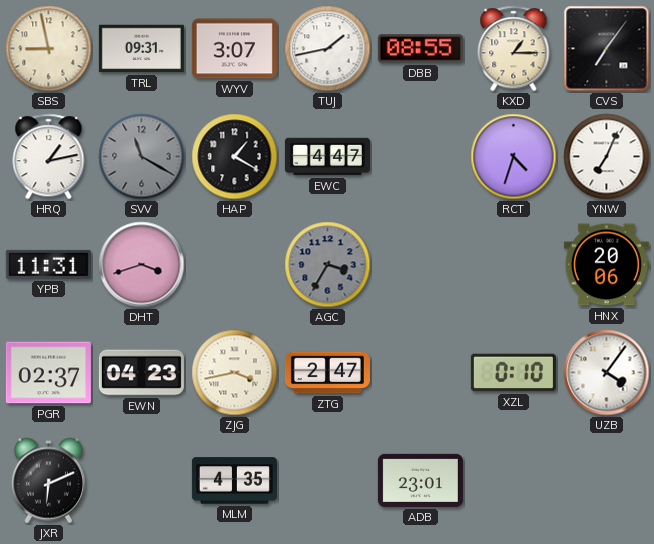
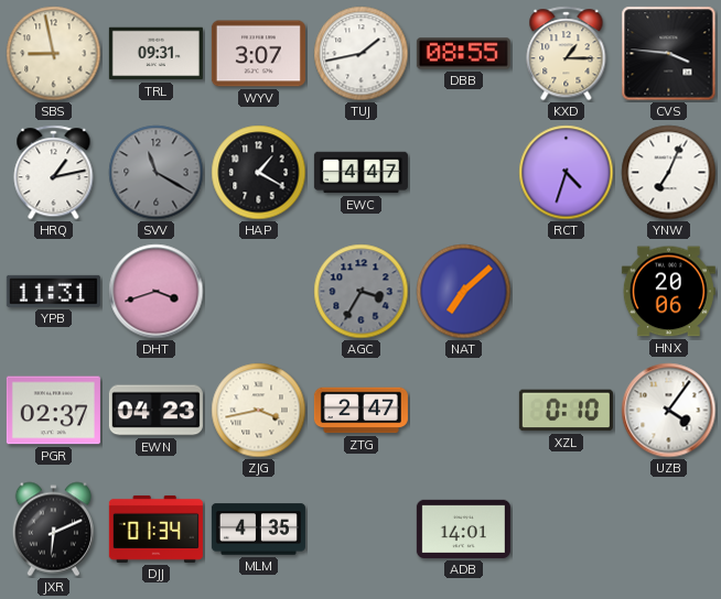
CVS: 7:06 -> 3:46 (669, 54)
NAT: none -> 7:08 (464, 292)
DJJ: none -> 01:34 (155, 529)
ADB: 23:01 -> 14:01 (463, 529)
